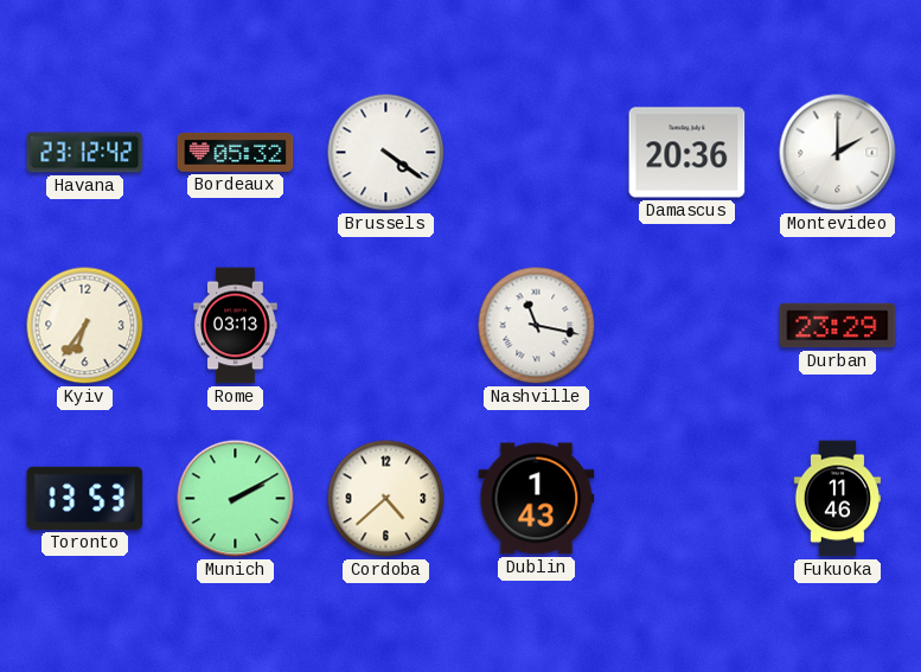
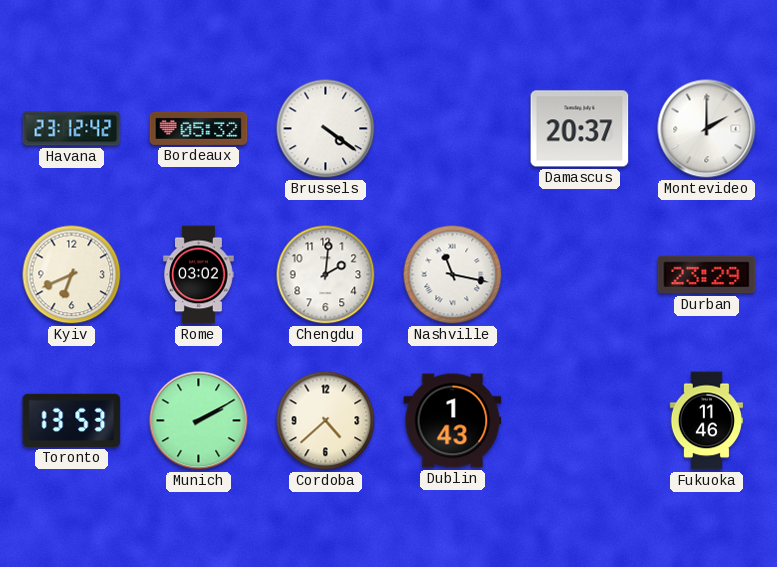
Damascus: 20:36 -> 20:37 (580, 129)
Kyiv: 6:36 -> 6:41 (72, 275)
Rome: 03:13 -> 03:02 (199, 275)
Chengdu: none -> 2:01 (326, 275)
